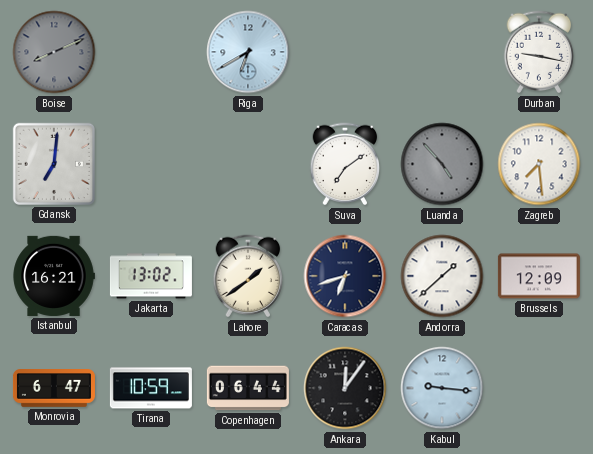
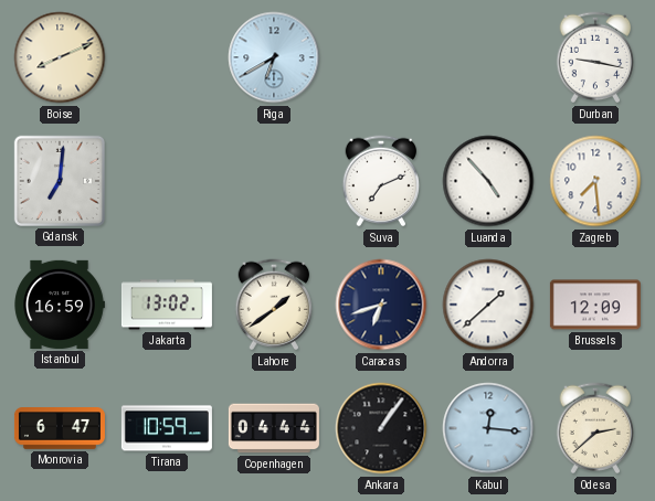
Boise dial: grey -> cream (60, 57)
Suva: 7:09 -> 7:11 (381, 181)
Luanda dial: grey -> white (488, 181)
Istanbul: 16:21 -> 16:59 (60, 305)
Copenhagen: 06:44 -> 04:44 (274, 428)
Ankara: 12:06 -> 1:06 (381, 428)
Kabul: 9:16 -> 12:16 (488, 428)
Odesa: none -> 2:38 (595, 428)
